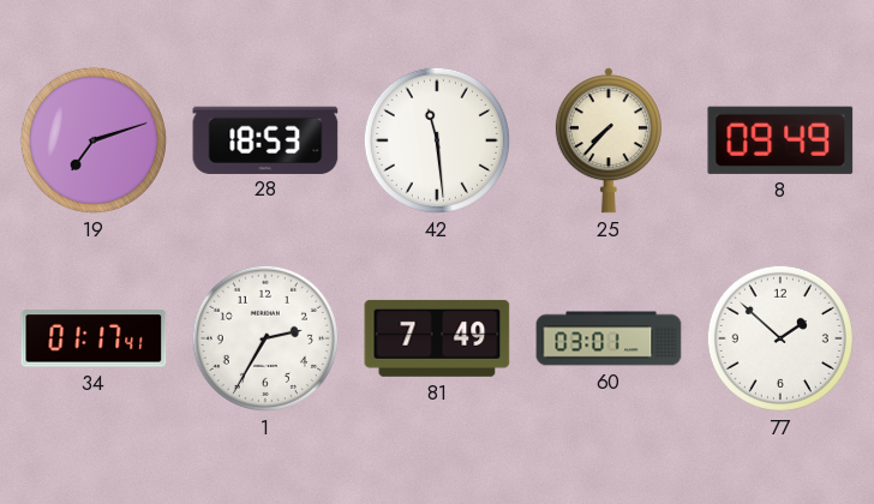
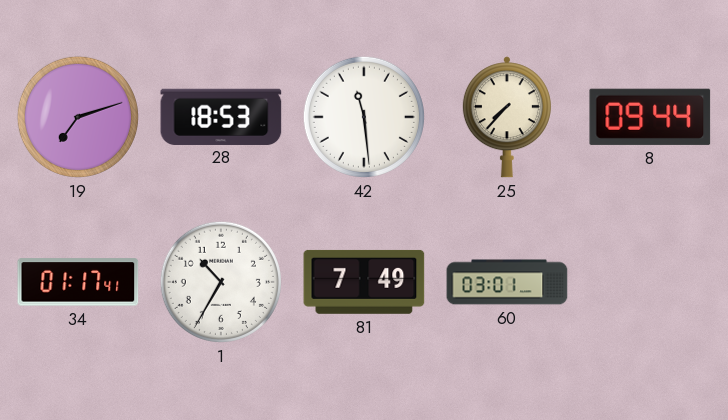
8: 09:49 -> 09:44 (650, 117)
1: 2:35 -> 10:35 (221, 282)
77: 1:52 -> none (780, 338)
